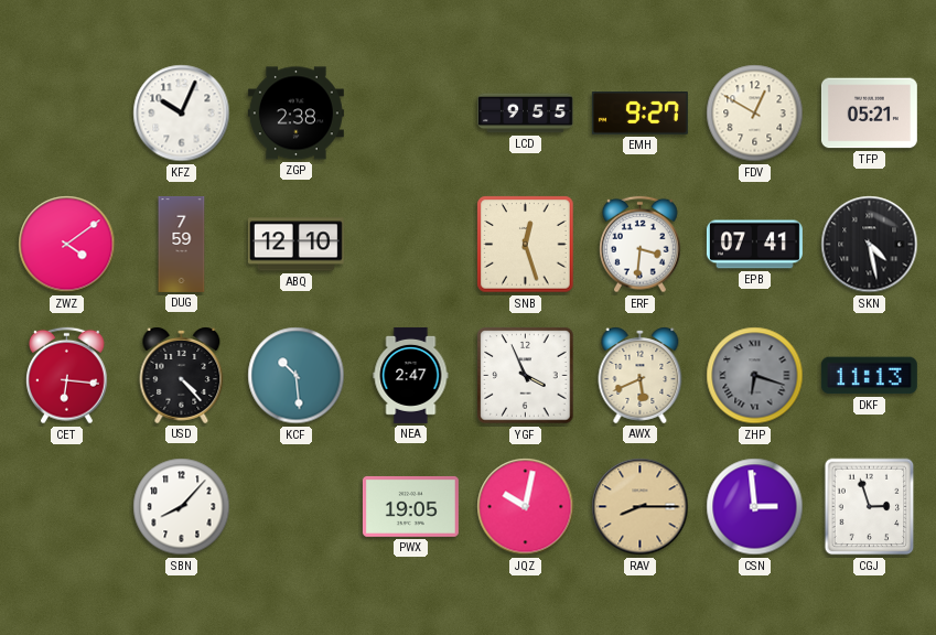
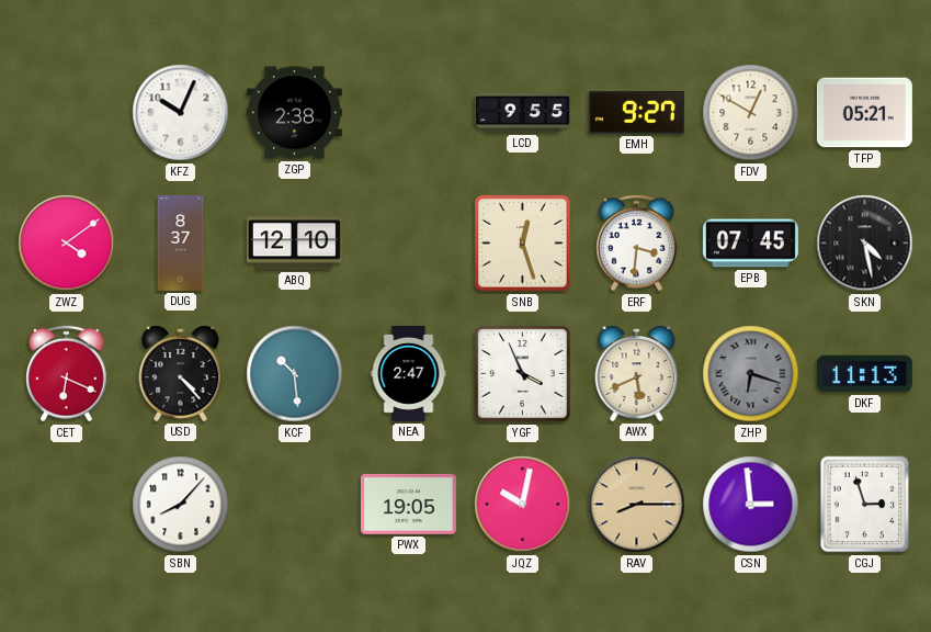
DUG: 7:59 -> 8:37 (181, 242)
EPB: 07:41 -> 07:45 (750, 244)
CET: 6:16 -> 6:19 (67, 374)
